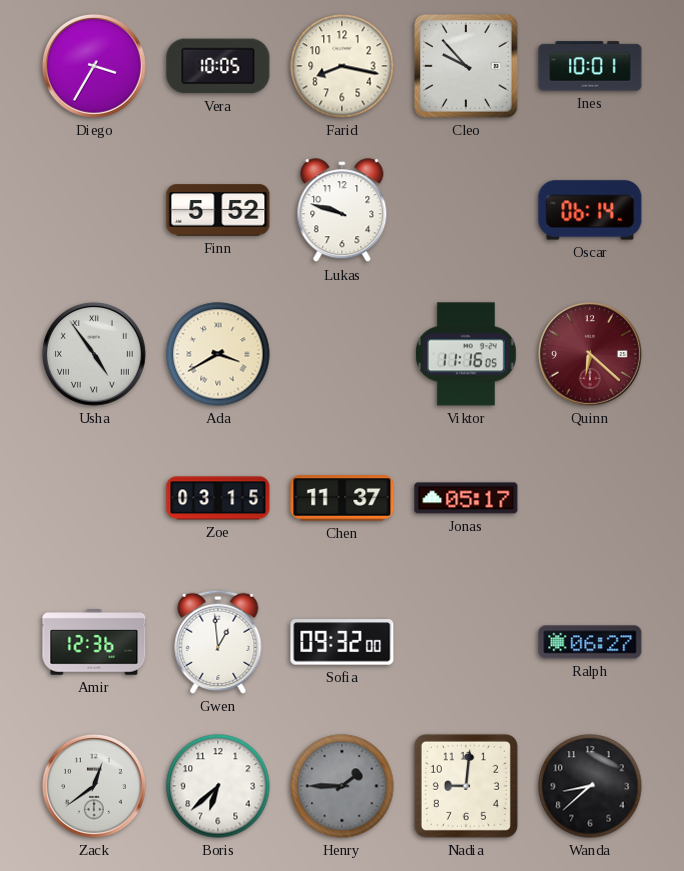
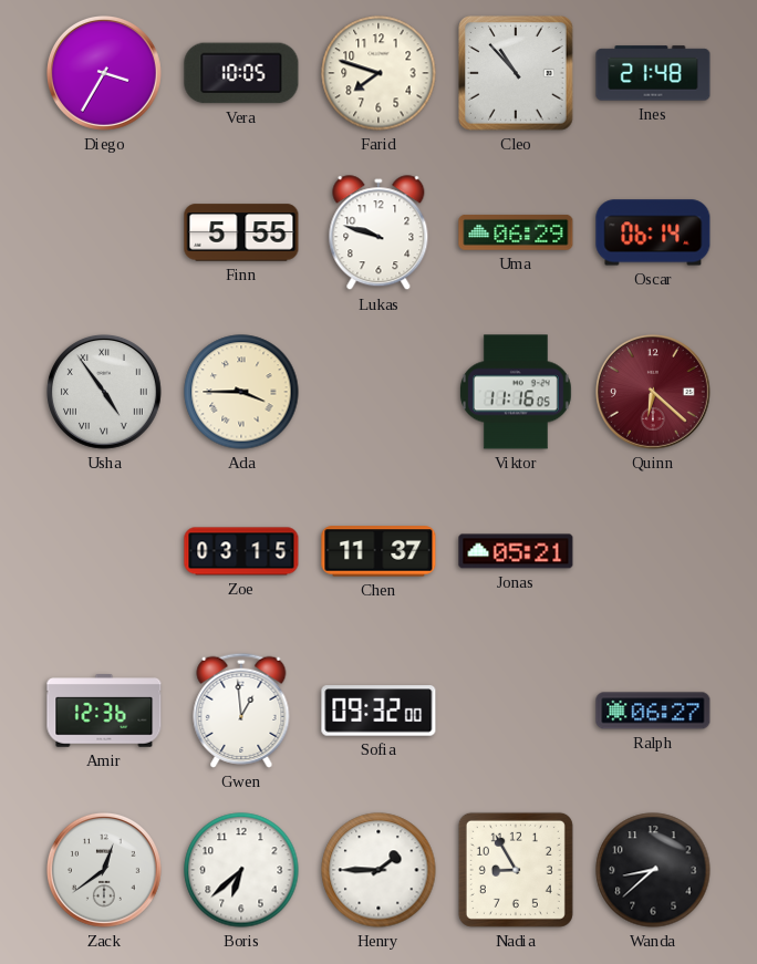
Farid: 8:17 -> 7:48 (378, 73)
Cleo: 9:53 -> 10:53 (517, 73)
Ines: 10:01 -> 21:48 (653, 73)
Finn: 5:52 -> 5:55 (241, 232)
Uma: none -> 06:29 (516, 232)
Ada: 3:40 -> 3:45 (241, 392)
Jonas: 05:17 -> 05:21 (516, 551)
Henry dial: grey -> white (378, 870)
Nadia: 9:01 -> 8:55 (516, 870)
